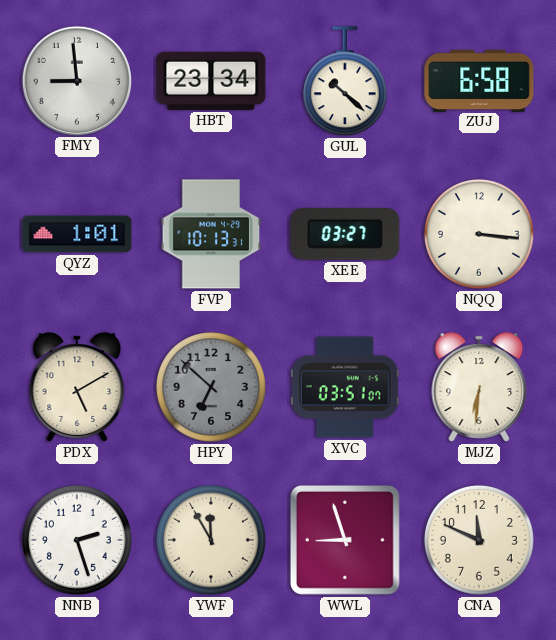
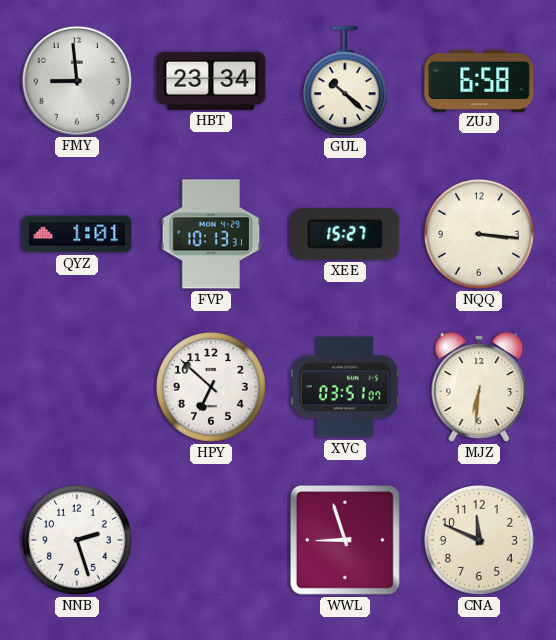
XEE: 03:27 -> 15:27 (345, 234)
PDX: 5:10 -> none (77, 387)
HPY dial: grey -> white (211, 387)
YWF: 11:55 -> none (211, 540)
